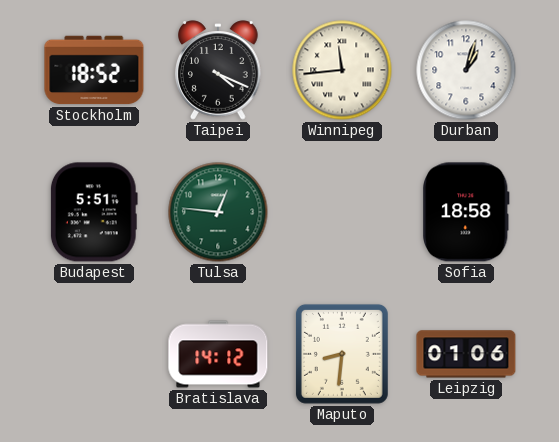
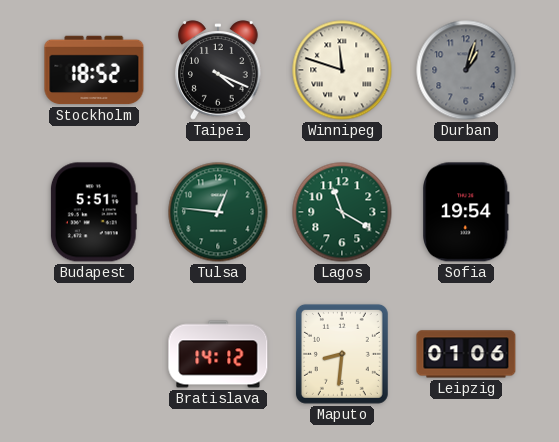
Winnipeg: 11:44 -> 11:48 (342, 70)
Durban dial: white -> grey (466, 70)
Lagos: none -> 11:20 (342, 212)
Sofia: 18:58 -> 19:54 (466, 212)
